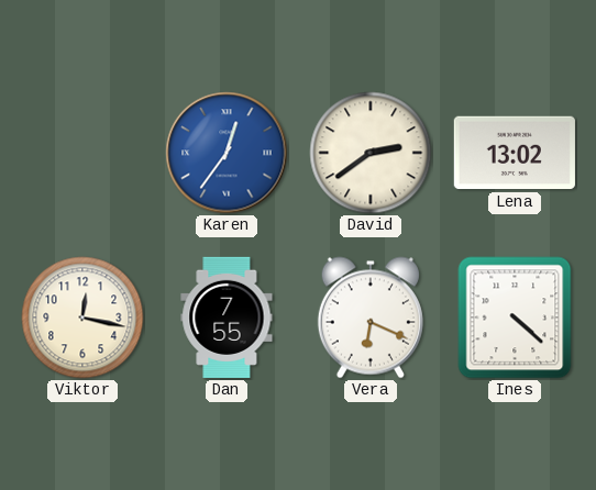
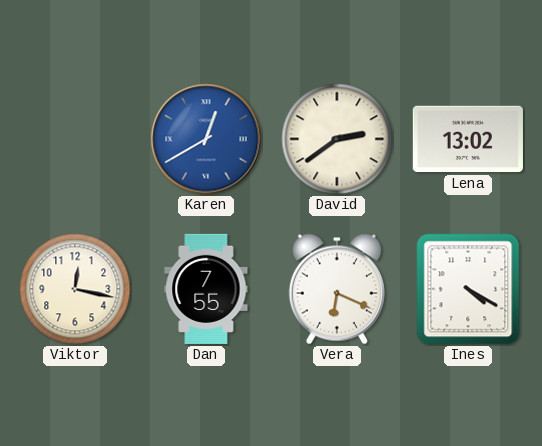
Karen: 12:36 -> 12:40 (206, 139)
Ines: 4:22 -> 4:20 (468, 289)
